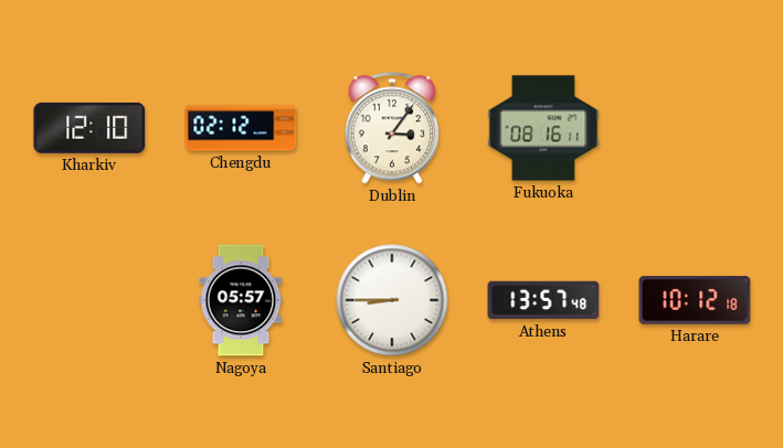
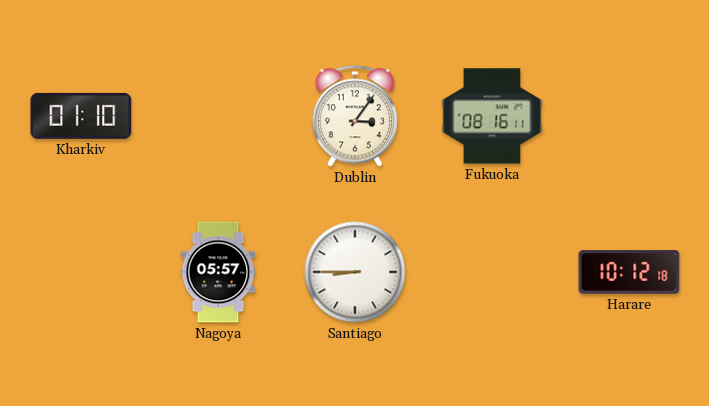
Kharkiv: 12:10 -> 01:10 (81, 116)
Chengdu: 02:12 -> none (241, 128)
Athens: 13:57 -> none (543, 300)
